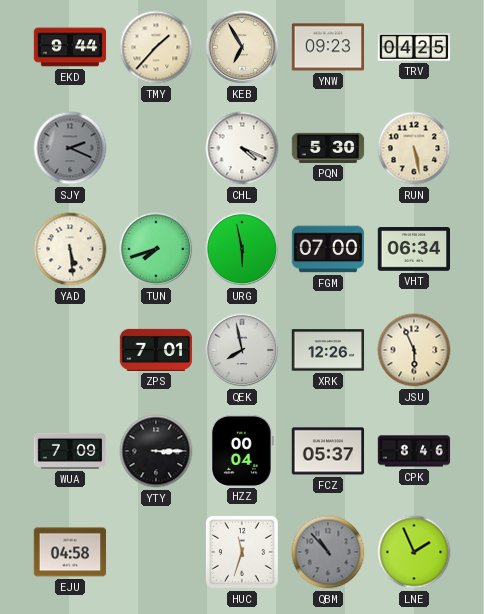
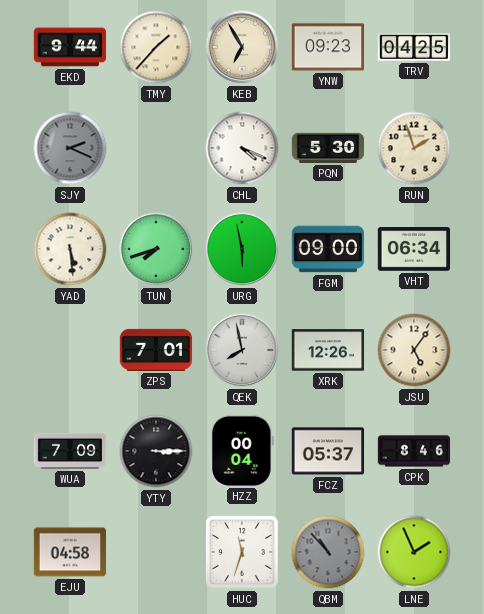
RUN: 5:28 -> 1:57 (414, 148)
FGM: 07:00 -> 09:00 (328, 249)
JSU: 5:56 -> 5:06 (414, 350)
